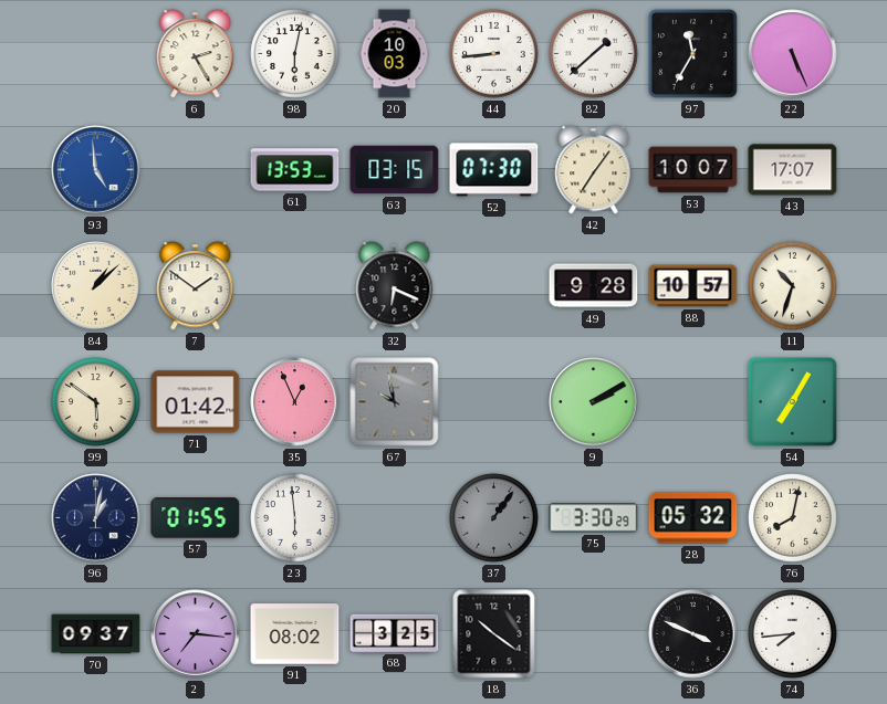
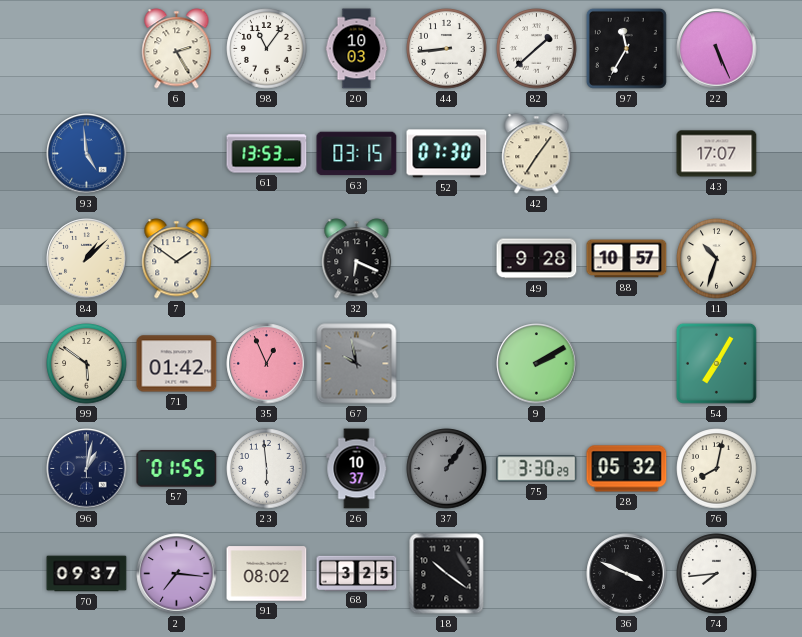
98: 6:02 -> 11:06 (267, 49)
53: 10:07 -> none (693, 170)
26: none -> 10:37 (357, 469)
